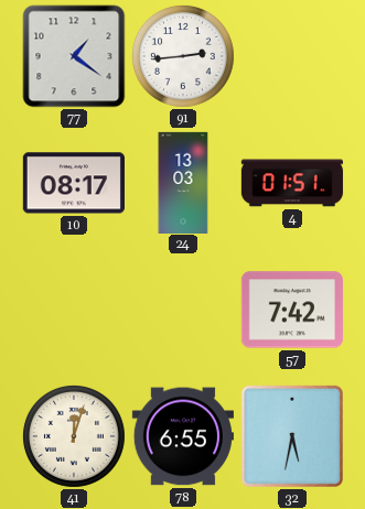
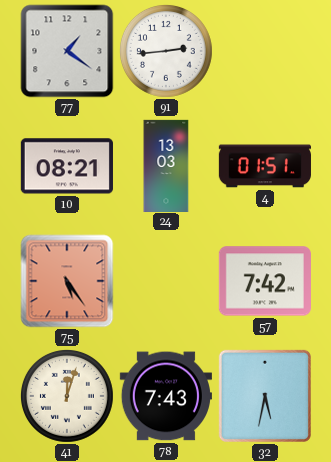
10: 08:17 -> 08:21 (67, 166)
75: none -> 5:24 (67, 281)
78: 6:55 -> 7:43 (166, 396)
